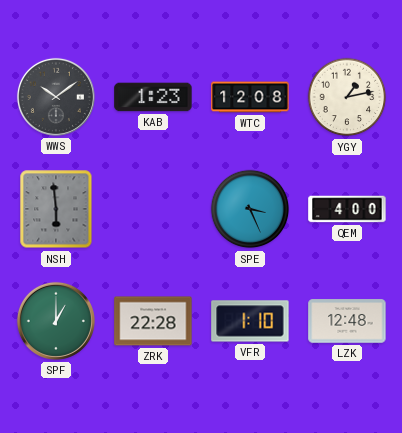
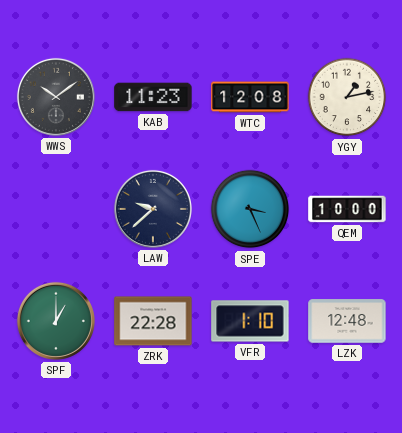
KAB: 1:23 -> 11:23 (153, 97)
NSH: 5:59 -> none (56, 209)
LAW: none -> 9:38 (153, 209)
QEM: 4:00 -> 10:00 (347, 209)
